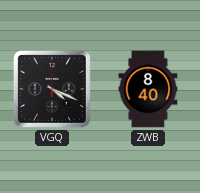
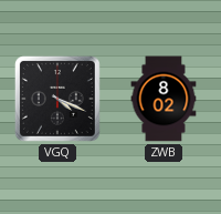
ZWB: 8:40 -> 8:02 (164, 99)
